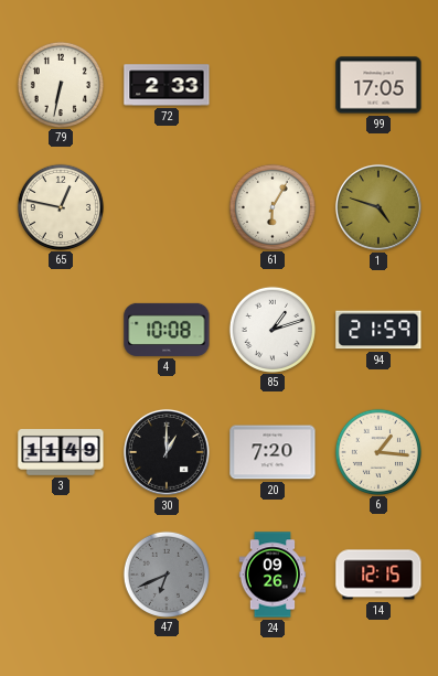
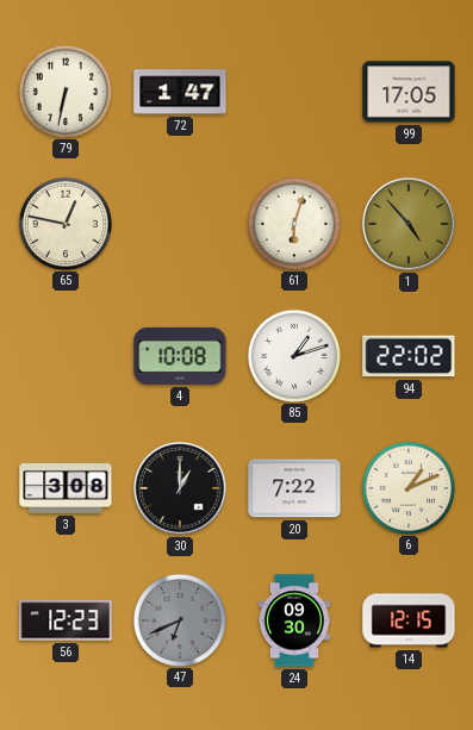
72: 2:33 -> 1:47 (180, 92)
61: 6:05 -> 6:03 (293, 223)
1: 4:48 -> 4:53 (409, 224)
94: 21:59 -> 22:02 (409, 356)
3: 11:49 -> 3:08 (66, 489)
20: 7:20 -> 7:22 (294, 488)
6: 1:16 -> 1:11 (407, 487)
56: none -> 12:23 (66, 620)
24: 09:26 -> 09:30 (294, 620)
